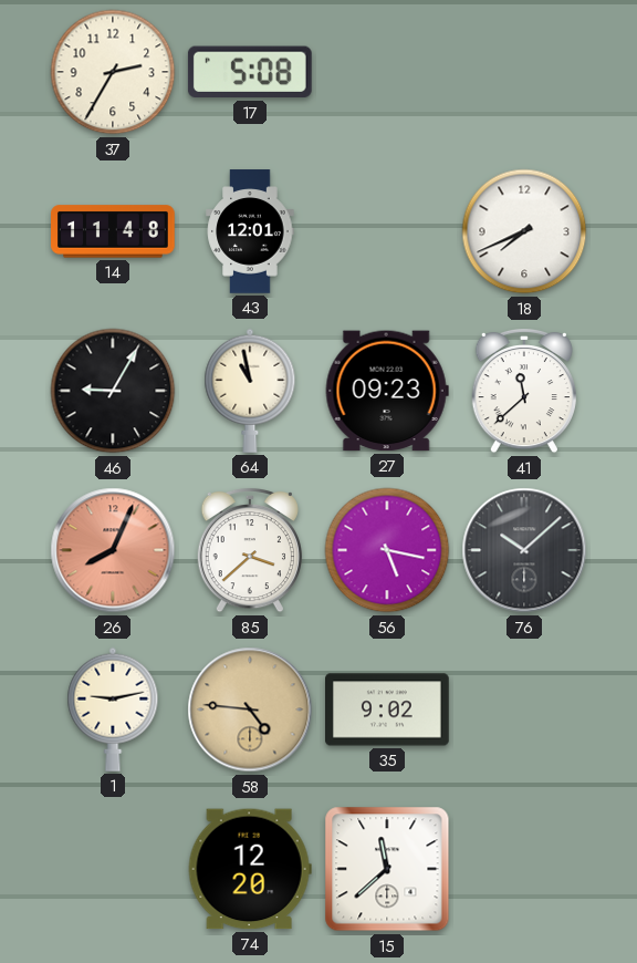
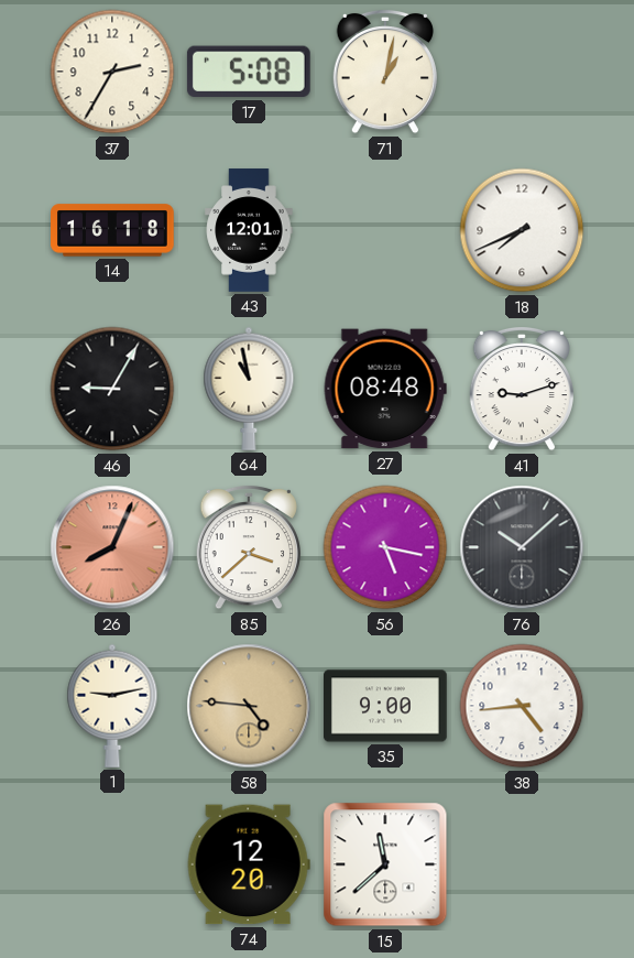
71: none -> 1:02 (385, 72)
14: 11:48 -> 16:18 (113, 230)
27: 09:23 -> 08:48 (385, 389)
41: 11:38 -> 9:12 (522, 389)
35: 9:02 -> 9:00 (386, 706)
38: none -> 4:44 (522, 706)
